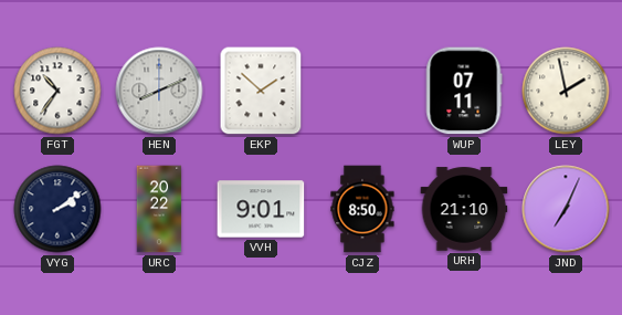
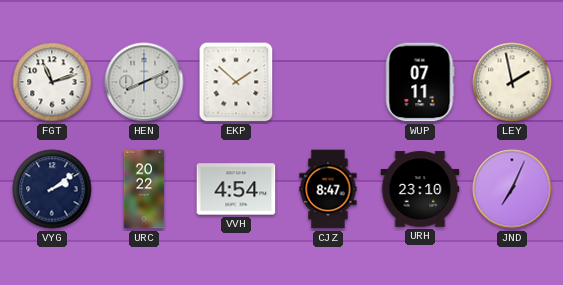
FGT: 10:36 -> 11:12 (52, 82)
VVH: 9:01 -> 4:54 (236, 189)
CJZ: 8:50 -> 8:47 (328, 189)
URH: 21:10 -> 23:10 (420, 189)
